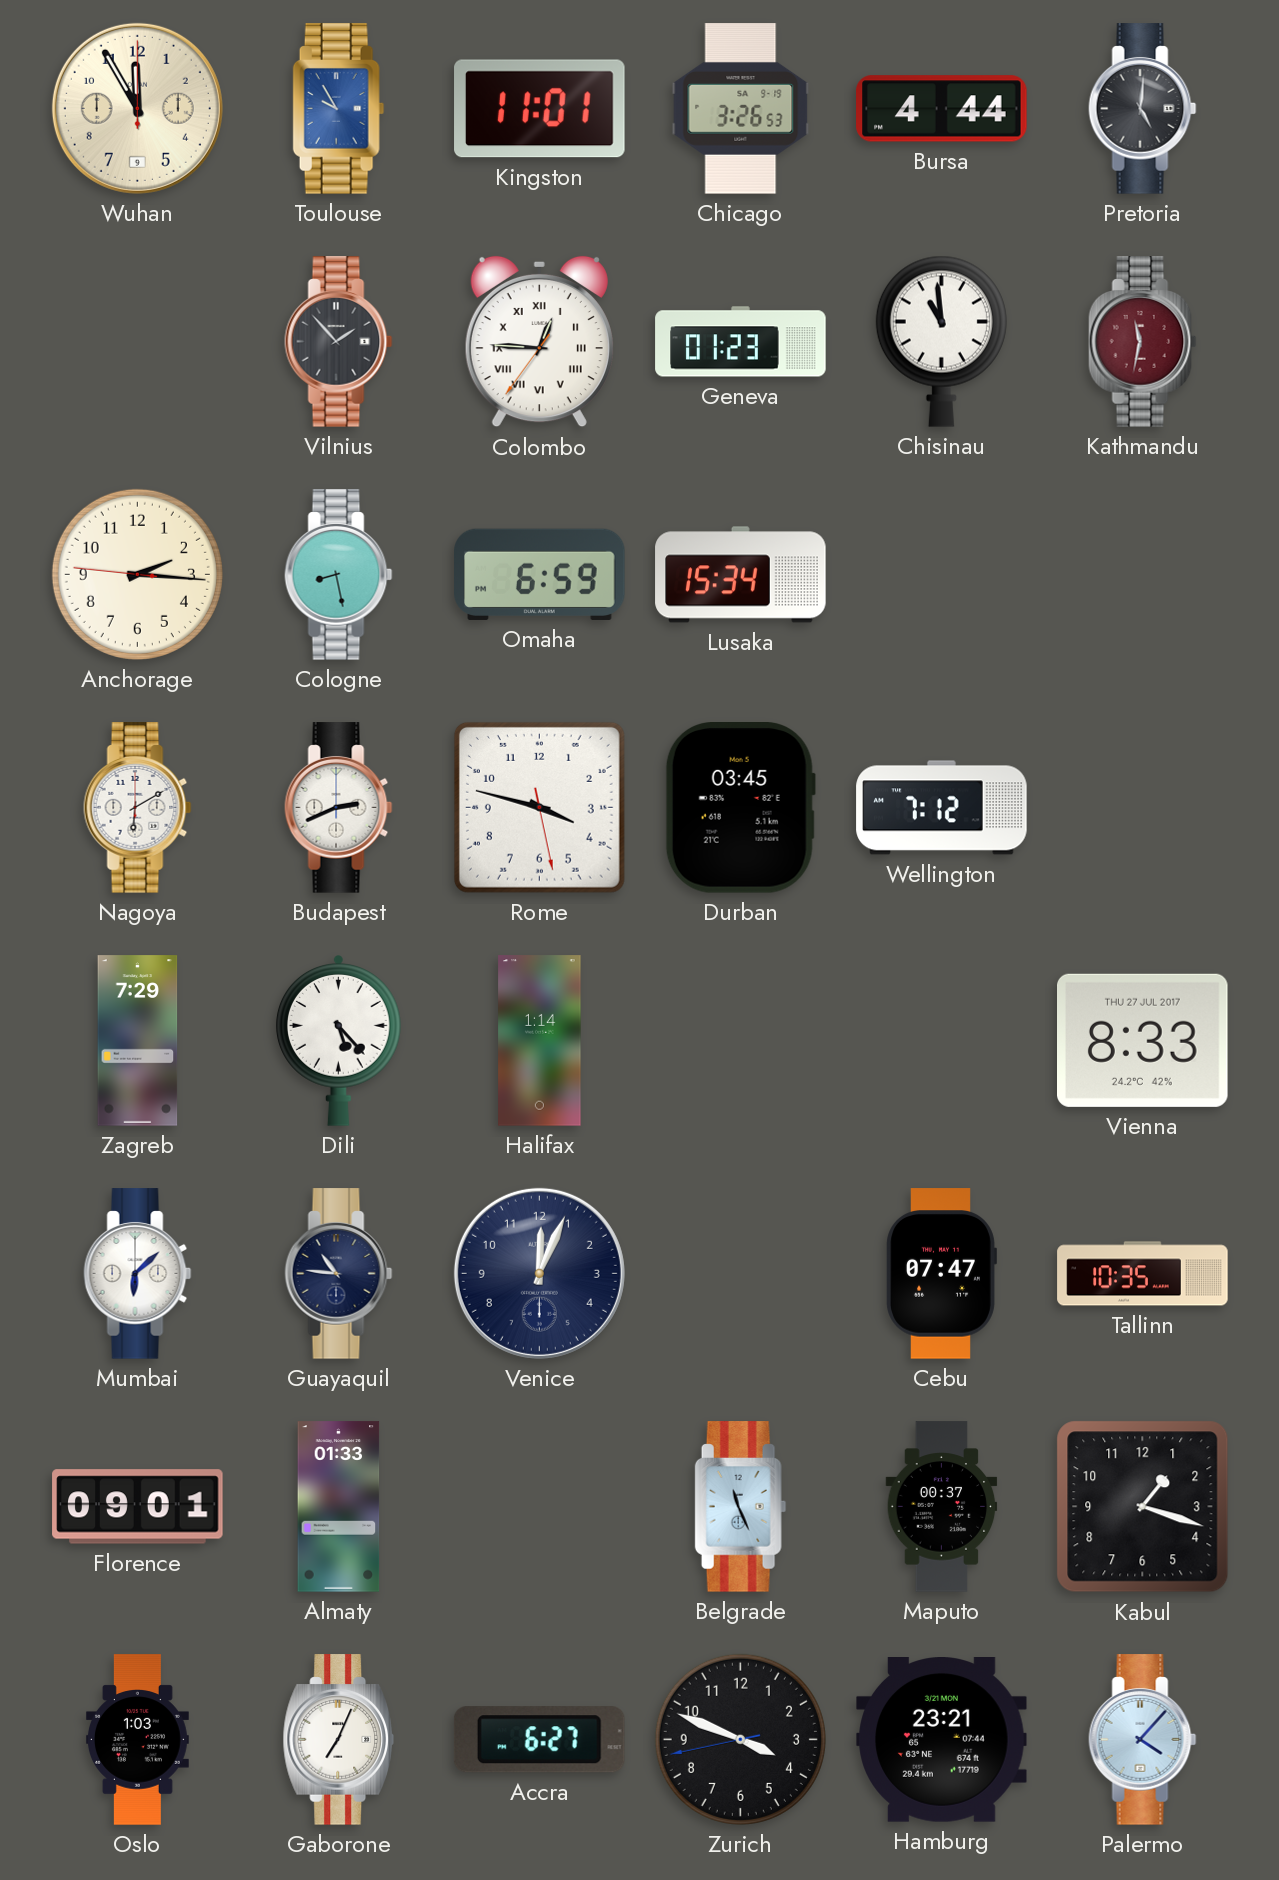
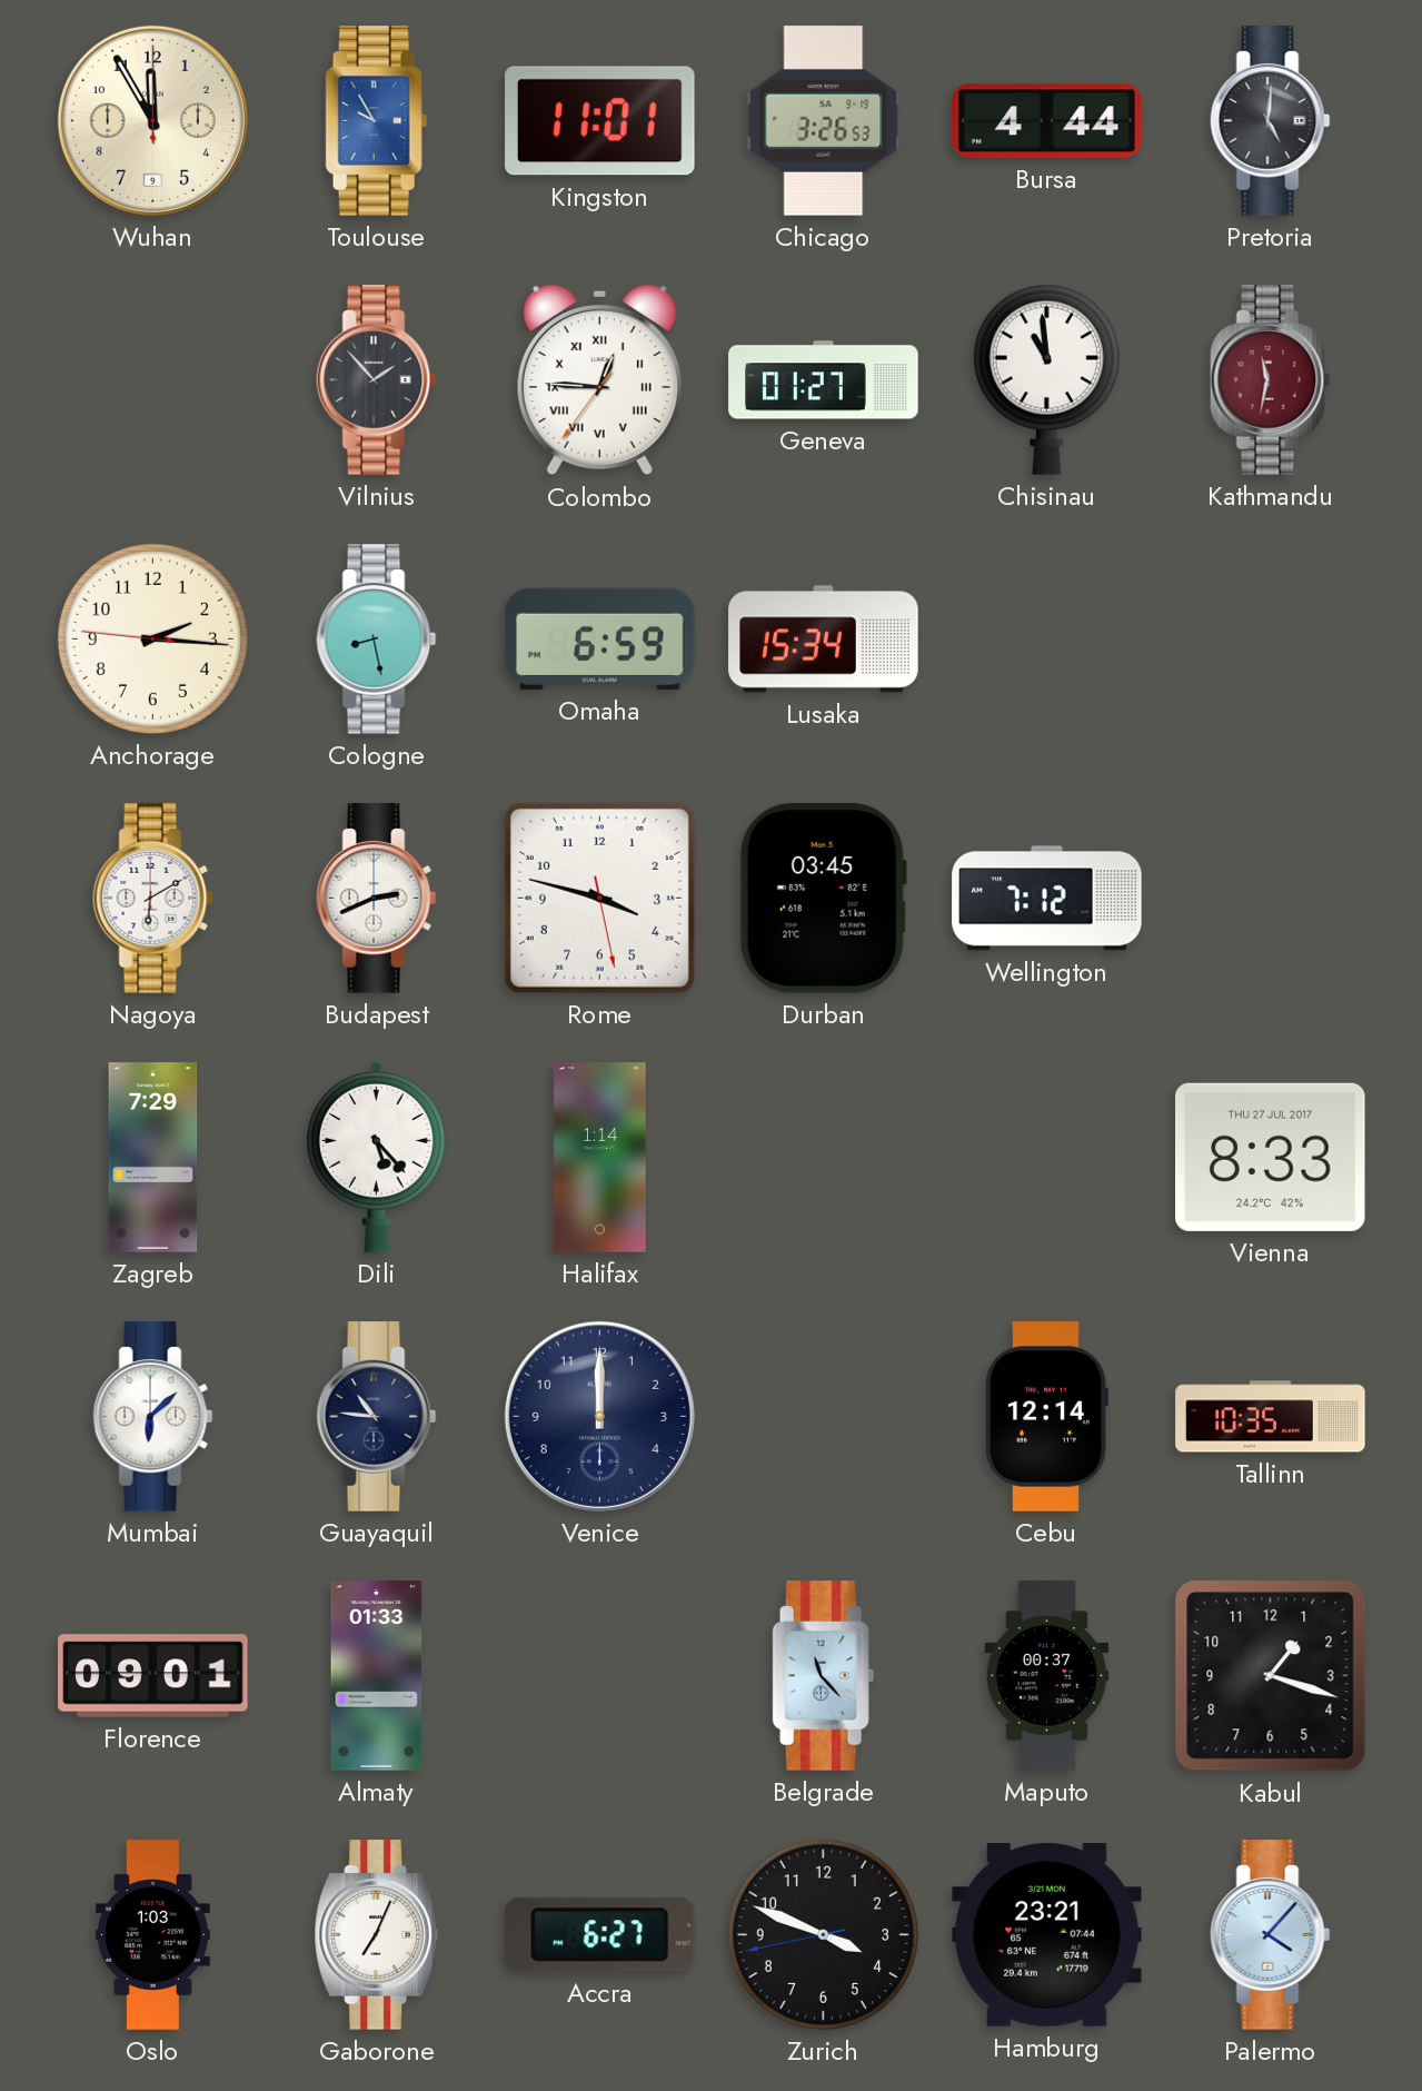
Geneva: 01:23 -> 01:27 (824, 380)
Venice: 12:04 -> 12:00 (599, 1416)
Cebu: 07:47 -> 12:14 (1046, 1417)
Belgrade: 11:26 -> 11:23 (824, 1676)
